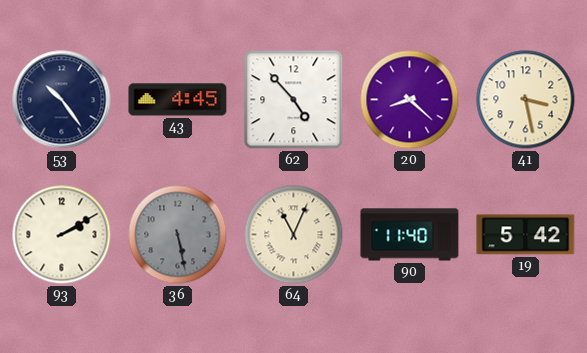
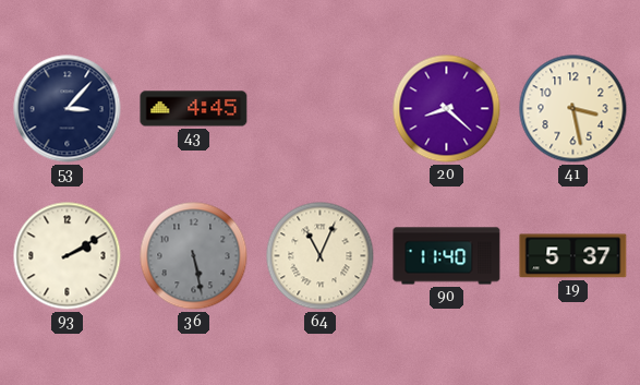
53: 10:24 -> 3:07 (68, 109)
62: 4:53 -> none (294, 100)
19: 5:42 -> 5:37 (573, 256)
